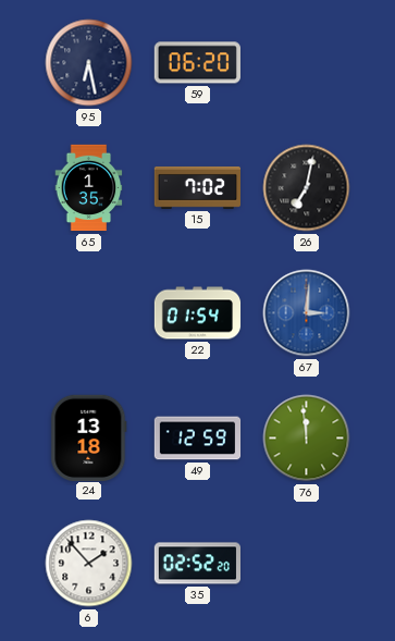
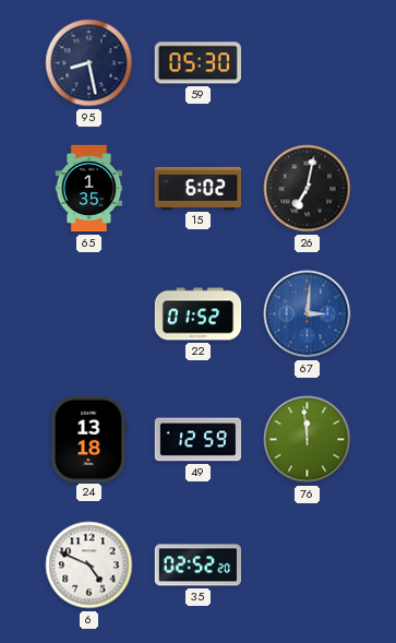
95: 6:28 -> 8:28 (89, 63)
59: 06:20 -> 05:30 (197, 63)
15: 7:02 -> 6:02 (199, 188)
22: 01:54 -> 01:52 (199, 314)
6: 1:53 -> 4:49 (89, 565)
